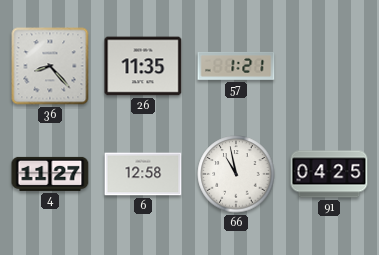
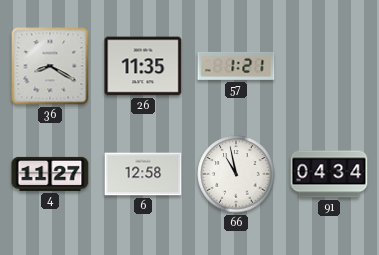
36: 8:23 -> 8:20 (50, 66)
91: 04:25 -> 04:34 (329, 174)
